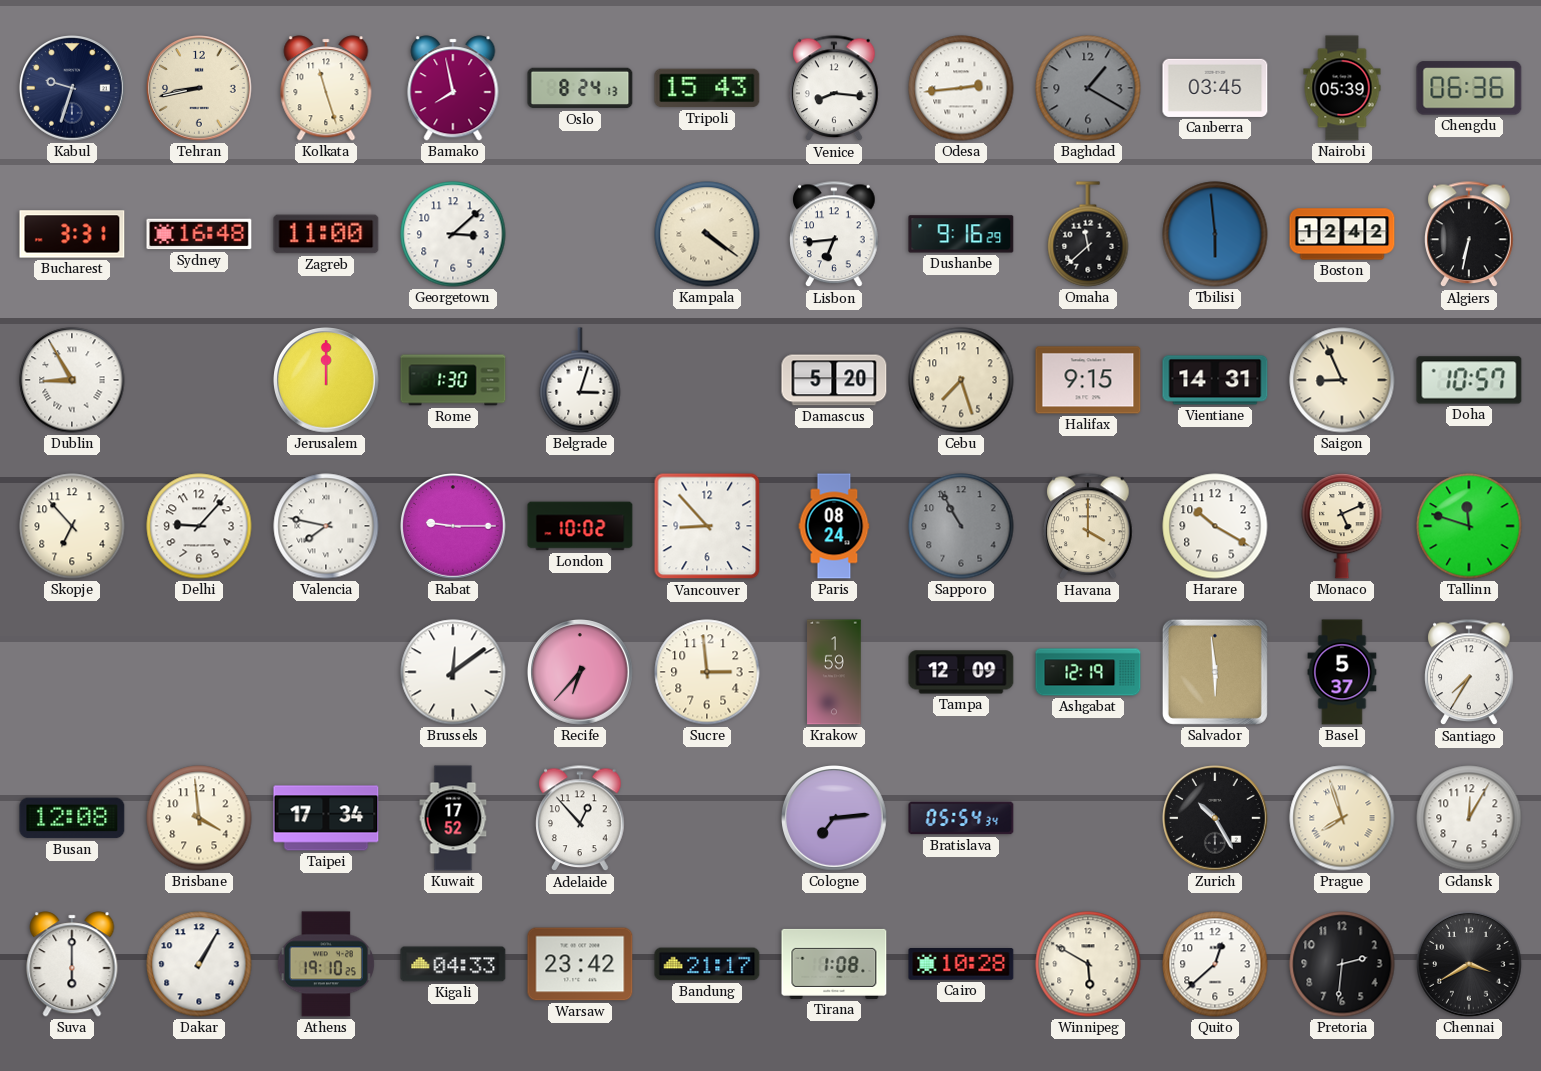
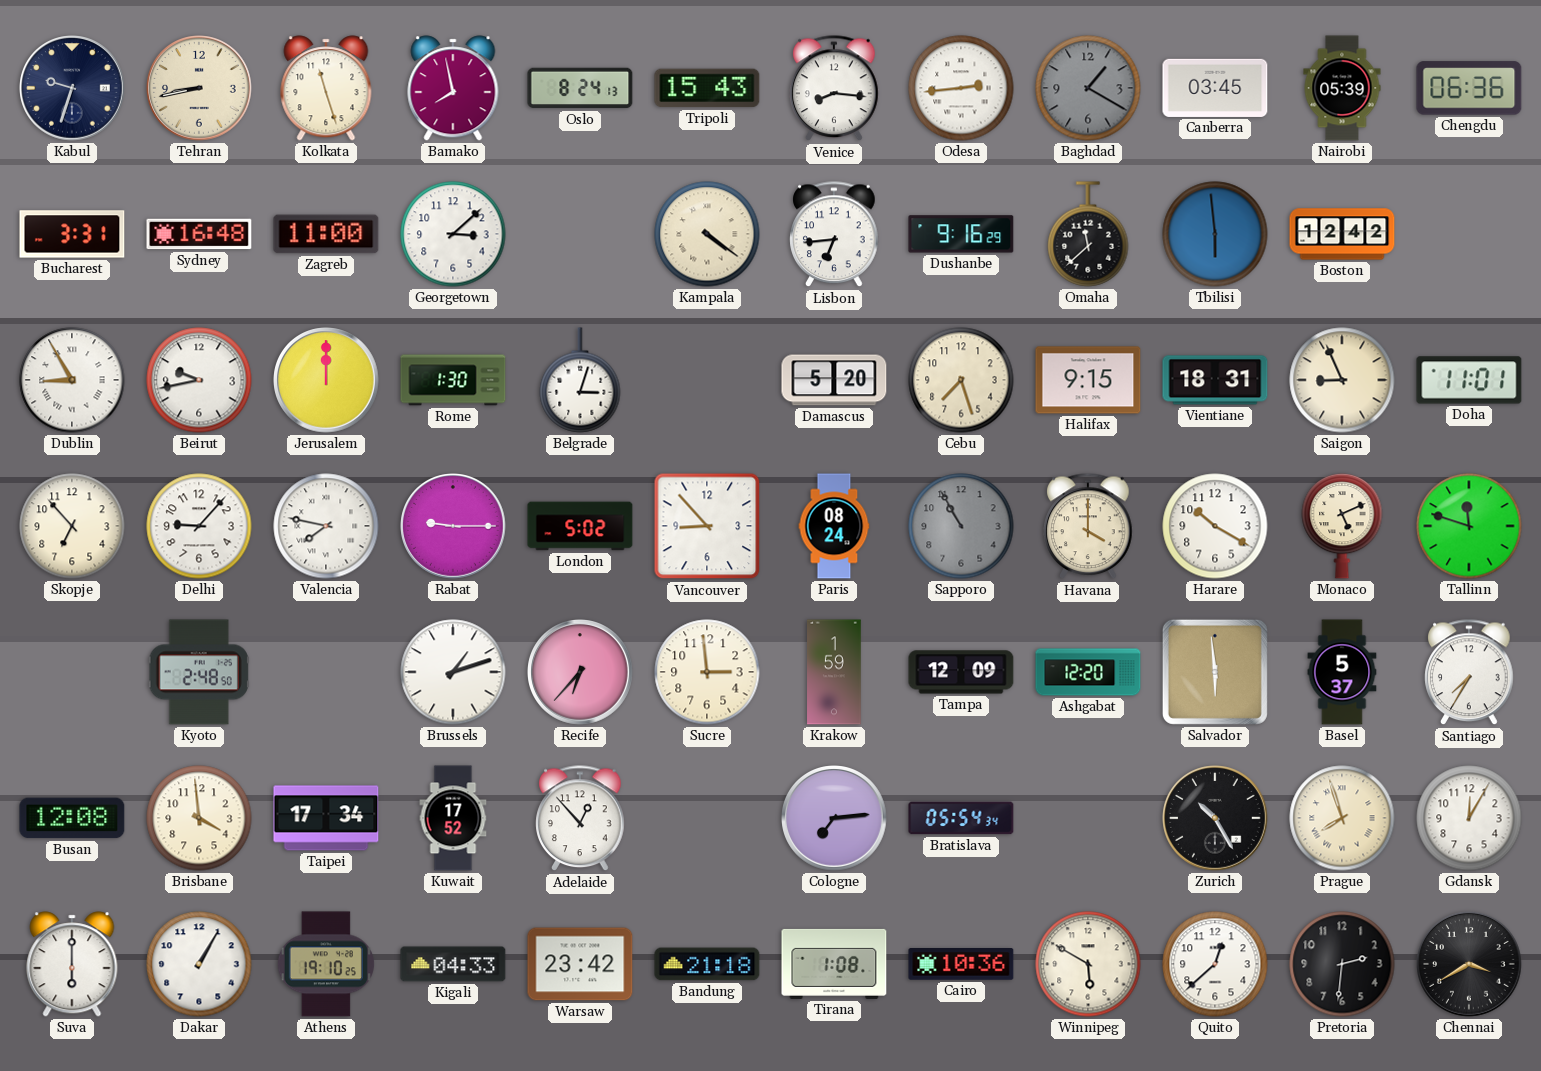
Algiers: 6:32 -> none (1469, 235)
Beirut: none -> 9:43 (199, 380)
Vientiane: 14:31 -> 18:31 (1215, 380)
Doha: 10:57 -> 11:01 (1469, 380)
London: 10:02 -> 5:02 (580, 526)
Kyoto: none -> 2:48 (199, 672)
Brussels: 12:09 -> 1:12 (453, 672)
Ashgabat: 12:19 -> 12:20 (1088, 672)
Bandung: 21:17 -> 21:18 (707, 964)
Cairo: 10:28 -> 10:36 (961, 965)
